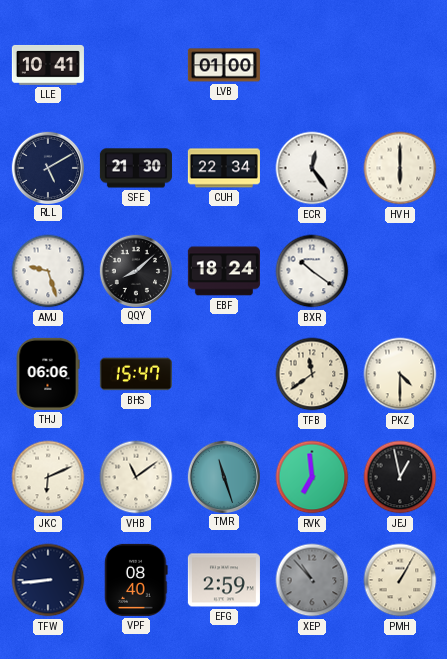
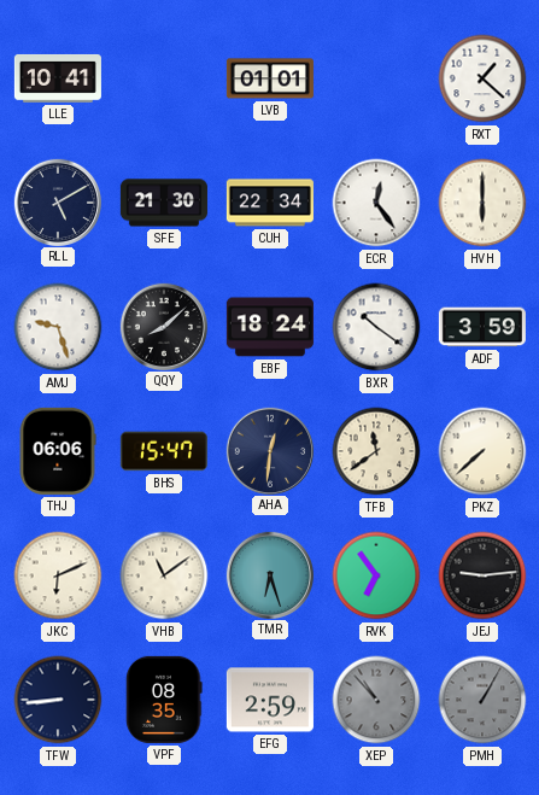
LVB: 01:00 -> 01:01 (270, 78)
RXT: none -> 1:22 (482, 78)
ADF: none -> 3:59 (482, 327)
AHA: none -> 12:31 (269, 450)
PKZ: 4:30 -> 7:38 (482, 451)
TMR: 11:27 -> 6:27 (269, 574)
RVK: 6:59 -> 6:54 (376, 575)
JEJ: 12:58 -> 9:14 (482, 575)
VPF: 08:40 -> 08:35 (164, 700)
PMH dial: cream -> grey (482, 700)
